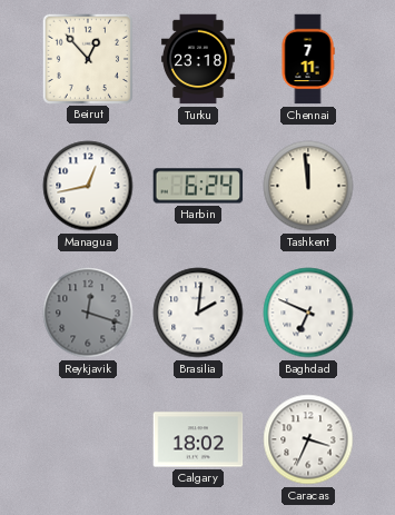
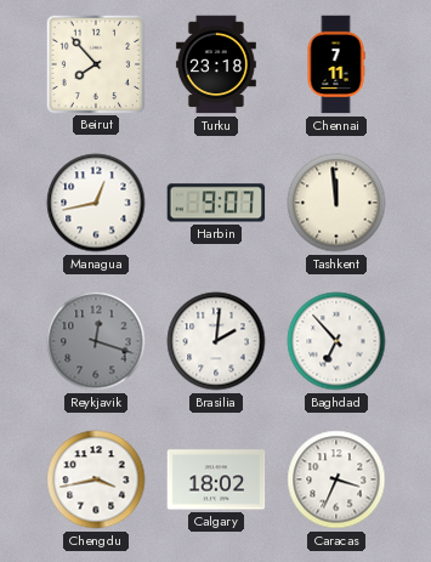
Beirut: 12:53 -> 7:53 (95, 63)
Harbin: 6:24 -> 9:07 (216, 203)
Baghdad: 6:49 -> 6:53 (336, 341)
Chengdu: none -> 3:43 (96, 479)
